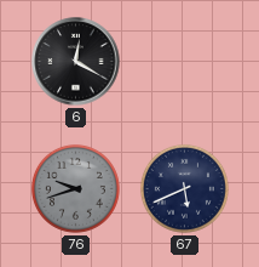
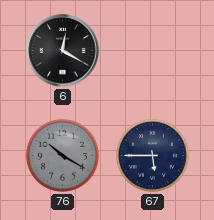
76: 9:42 -> 10:20 (62, 155)
67: 5:41 -> 5:45 (152, 155)
